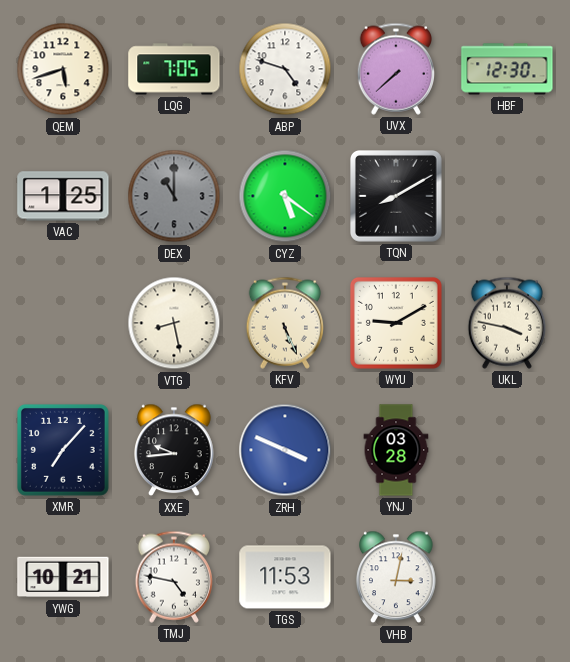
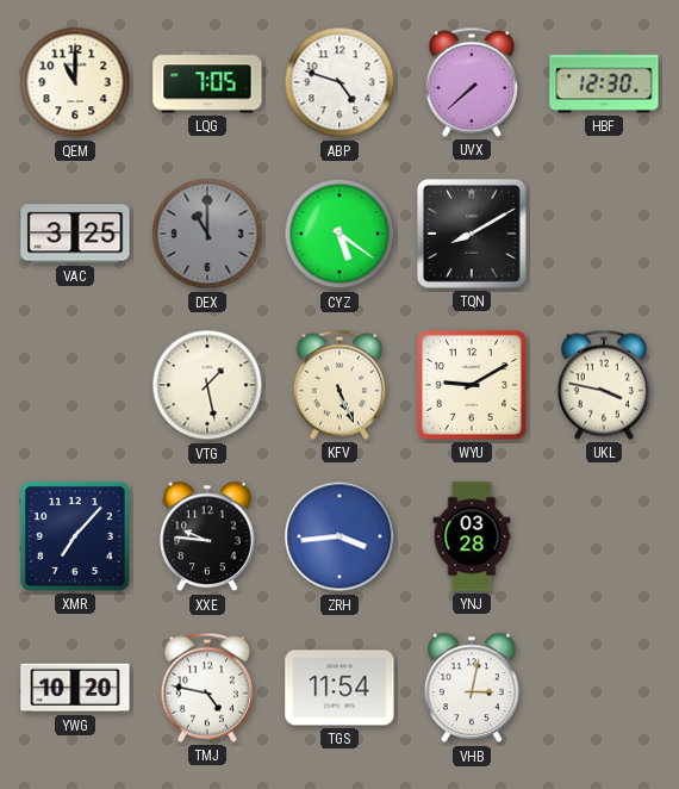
QEM: 5:42 -> 11:00 (75, 82)
VAC: 1:25 -> 3:25 (75, 234)
VTG: 8:28 -> 1:28 (207, 385)
XXE: 9:44 -> 9:46 (207, 536)
ZRH: 3:49 -> 3:44 (339, 536)
YWG: 10:21 -> 10:20 (75, 688)
TGS: 11:53 -> 11:54 (339, 688)
